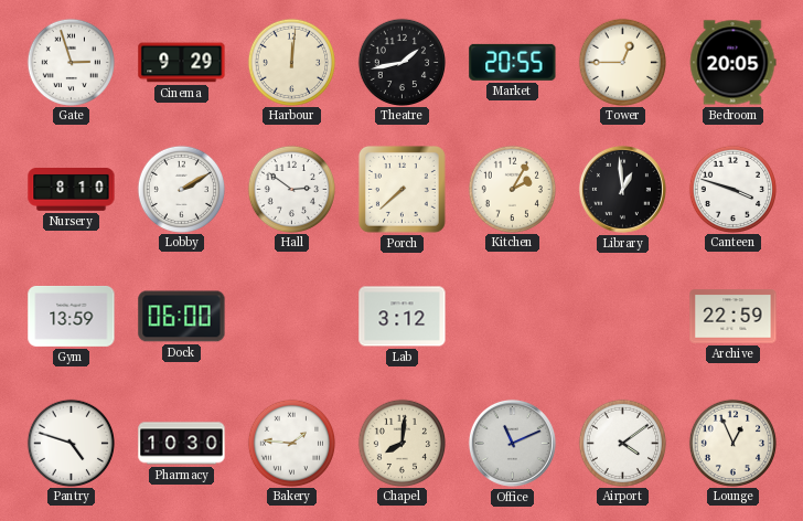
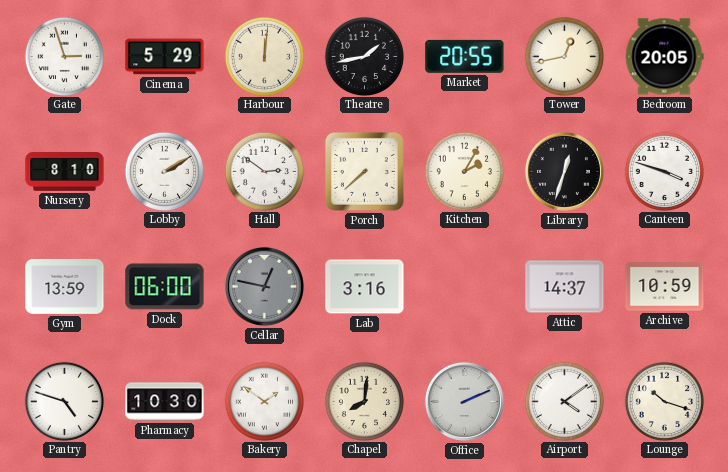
Cinema: 9:29 -> 5:29 (165, 57)
Tower: 12:45 -> 12:43 (564, 56)
Library: 12:59 -> 12:33 (564, 171)
Cellar: none -> 12:47 (264, 286)
Lab: 3:12 -> 3:16 (365, 287)
Attic: none -> 14:37 (565, 287)
Archive: 22:59 -> 10:59 (665, 287)
Bakery: 1:46 -> 1:51 (264, 401)
Office: 11:11 -> 2:11 (464, 401)
Lounge: 12:56 -> 10:18 (664, 401)
